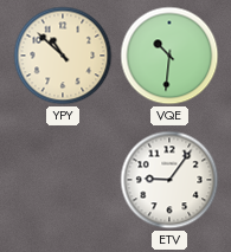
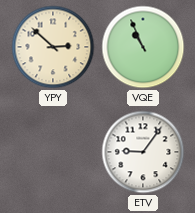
YPY: 10:52 -> 2:52 (53, 47)
VQE: 10:31 -> 10:56 (143, 47)
